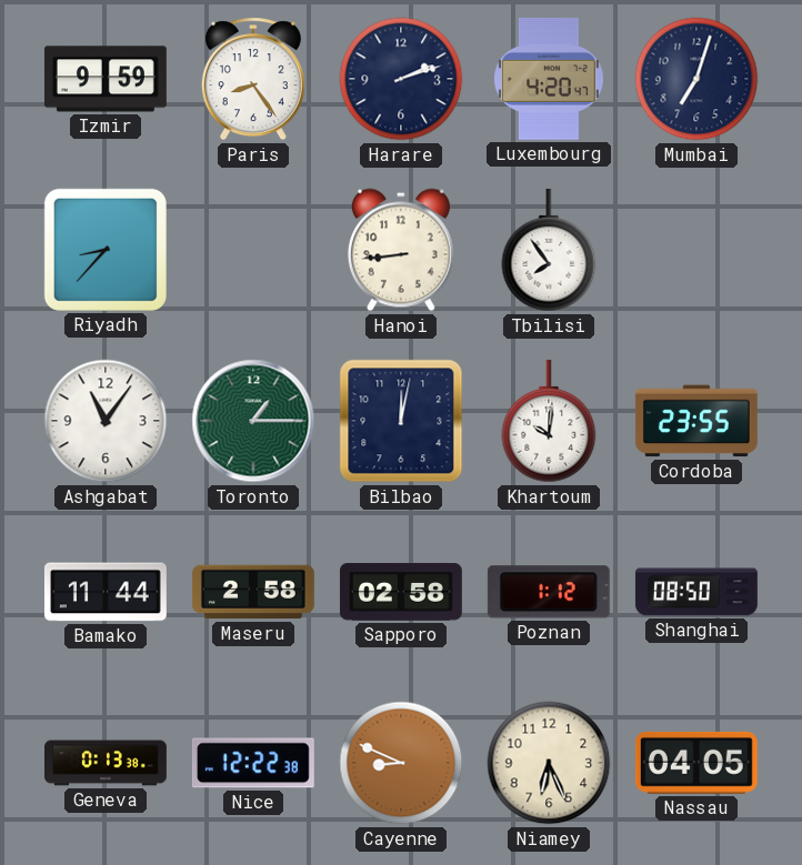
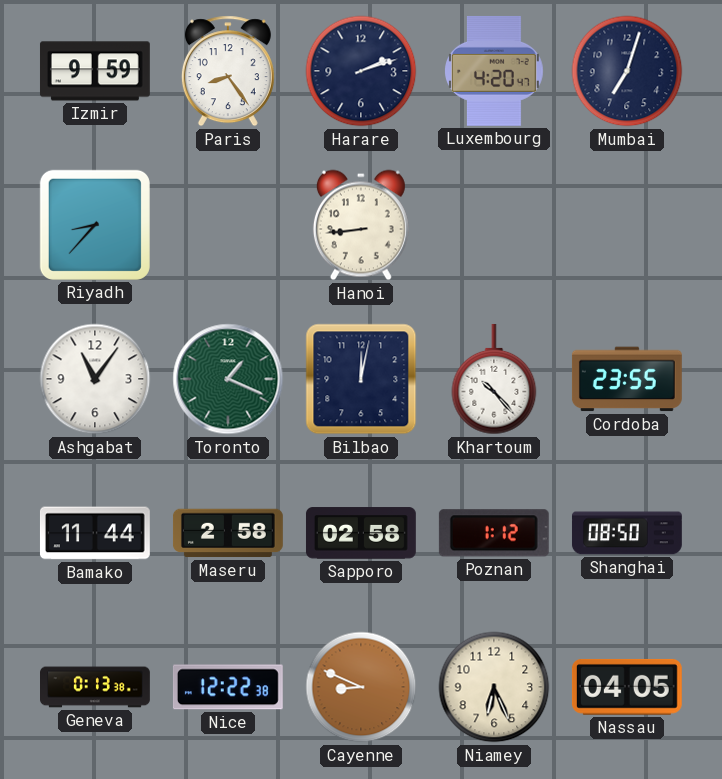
Tbilisi: 7:54 -> none (549, 250)
Toronto: 1:15 -> 1:19 (228, 379)
Khartoum: 10:01 -> 10:23 (494, 379)
